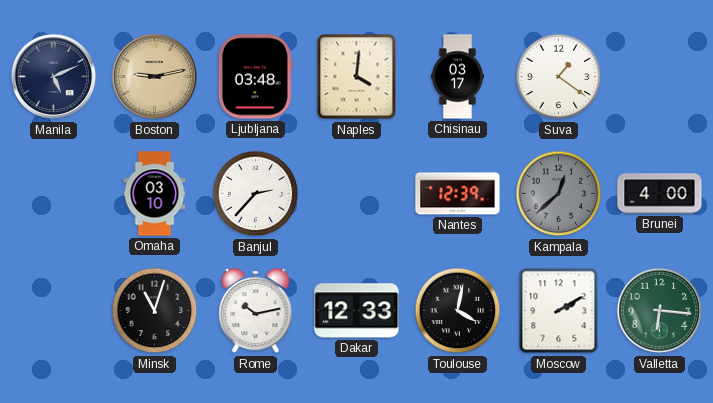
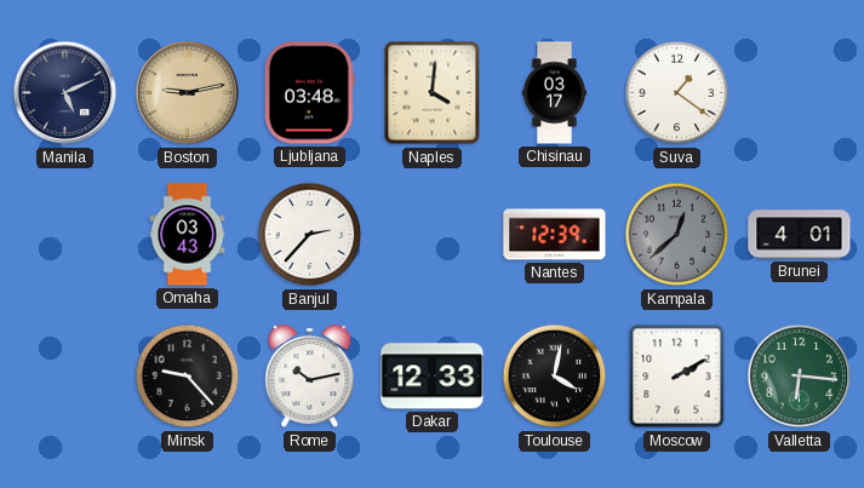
Omaha: 03:10 -> 03:43 (188, 235)
Brunei: 4:00 -> 4:01 (800, 235)
Minsk: 11:03 -> 9:23 (188, 377)
